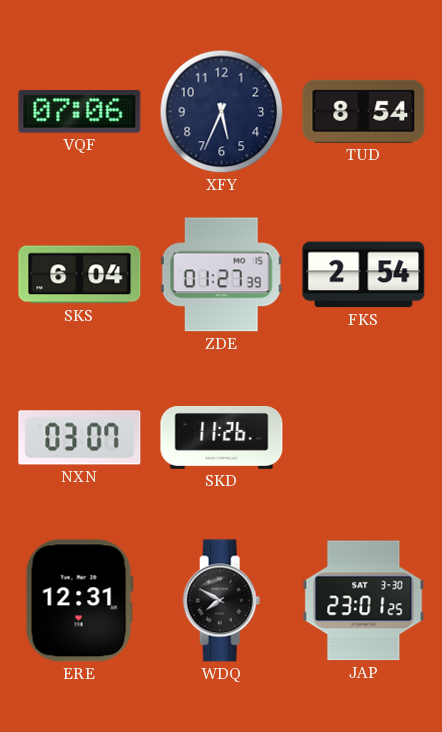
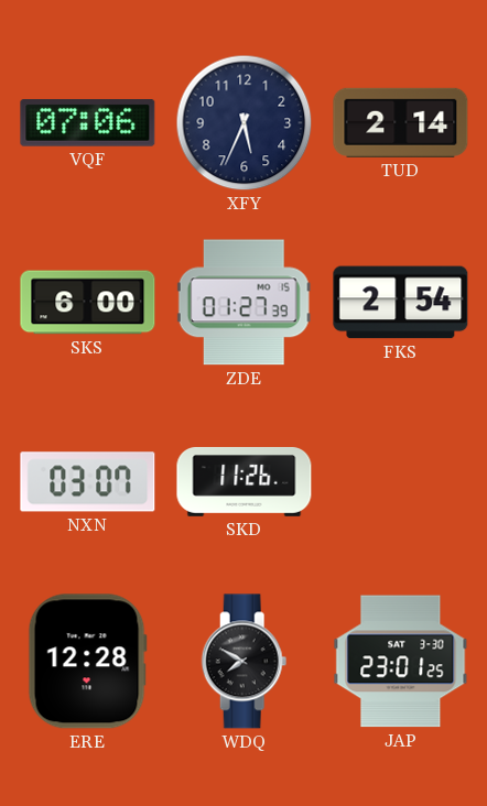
TUD: 8:54 -> 2:14 (401, 122)
SKS: 6:04 -> 6:00 (88, 303)
ERE: 12:31 -> 12:28 (87, 662)
